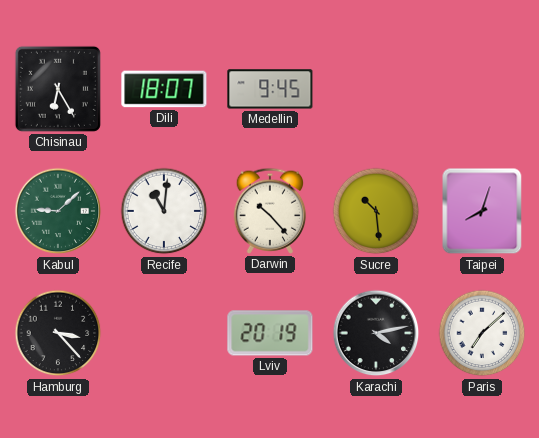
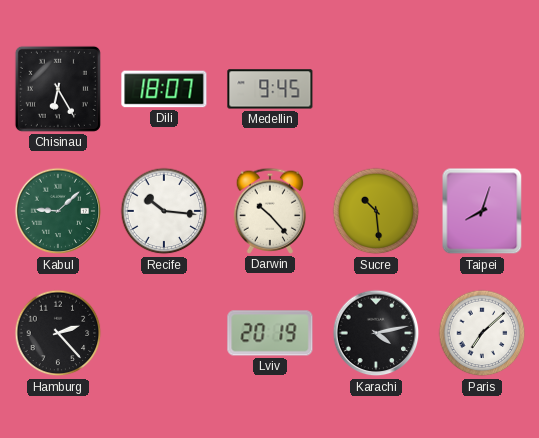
Recife: 11:01 -> 10:16 (164, 211)
Hamburg: 3:23 -> 2:23 (58, 333)
